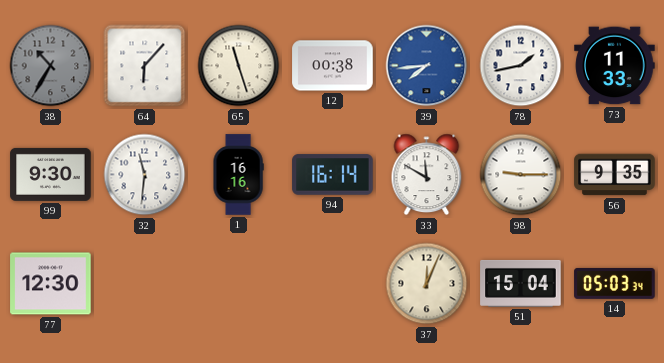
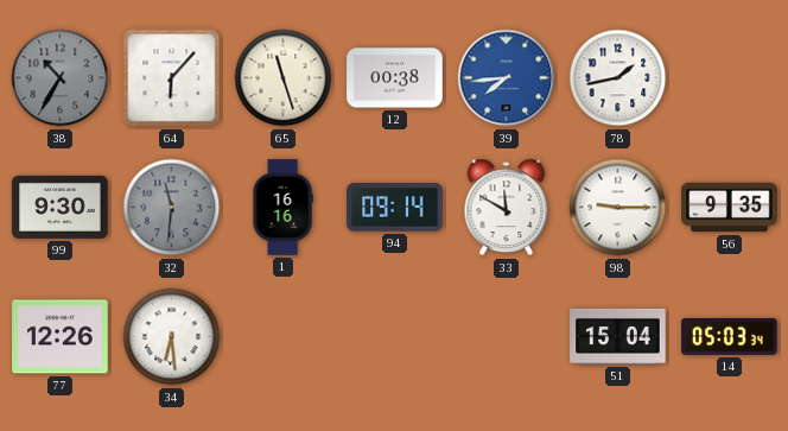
73: 11:33 -> none (615, 66)
32 dial: white -> grey (172, 208)
94: 16:14 -> 09:14 (395, 208)
77: 12:30 -> 12:26 (61, 337)
34: none -> 6:29 (172, 337)
37: 12:04 -> none (427, 284)
